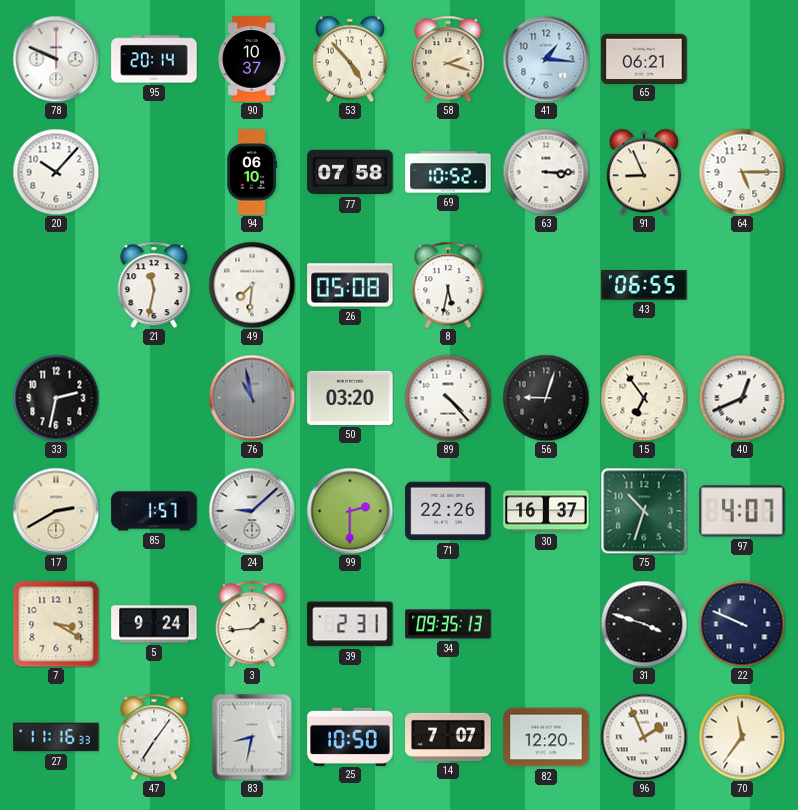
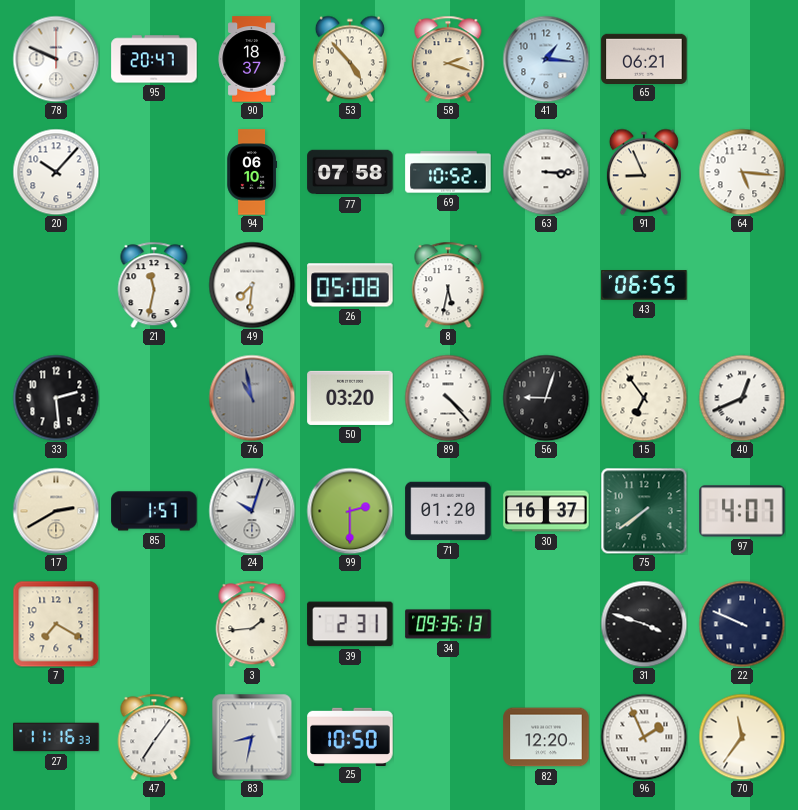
95: 20:14 -> 20:47 (154, 59)
90: 10:37 -> 18:37 (252, 59)
64: 5:15 -> 5:16 (742, 172)
33: 2:32 -> 2:29 (56, 398)
24: 9:08 -> 10:03 (252, 511)
71: 22:26 -> 01:20 (448, 511)
75: 10:33 -> 7:39 (644, 511)
7: 3:20 -> 7:20 (56, 624)
5: 9:24 -> none (154, 624)
14: 7:07 -> none (448, 737)
